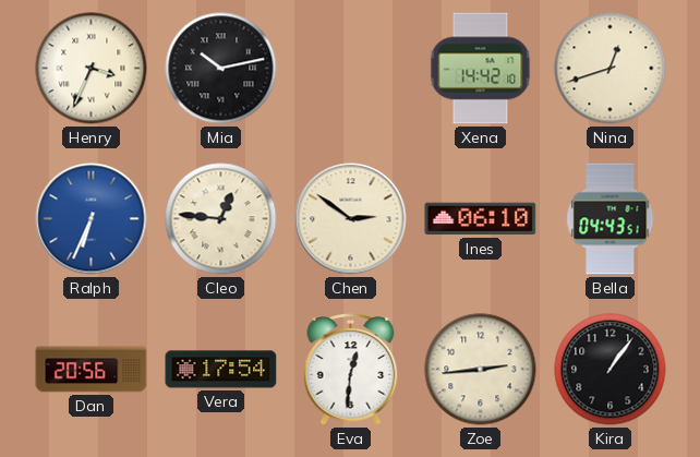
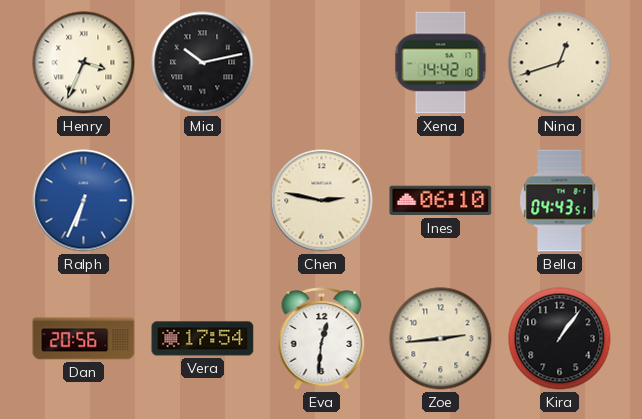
Cleo: 12:46 -> none (221, 219)
Chen: 2:51 -> 2:47 (322, 201)
